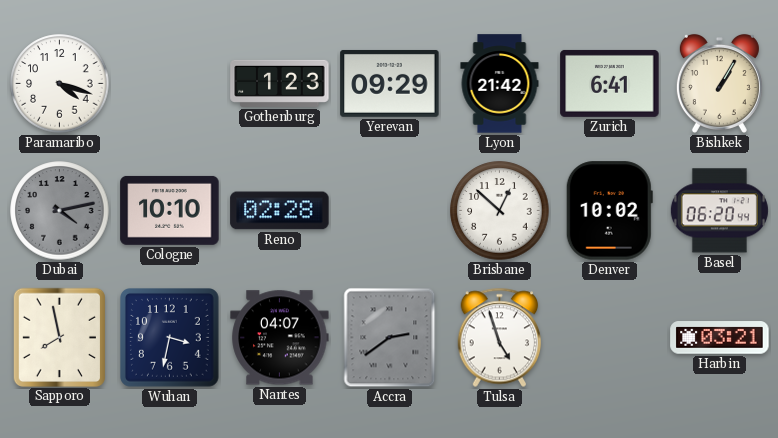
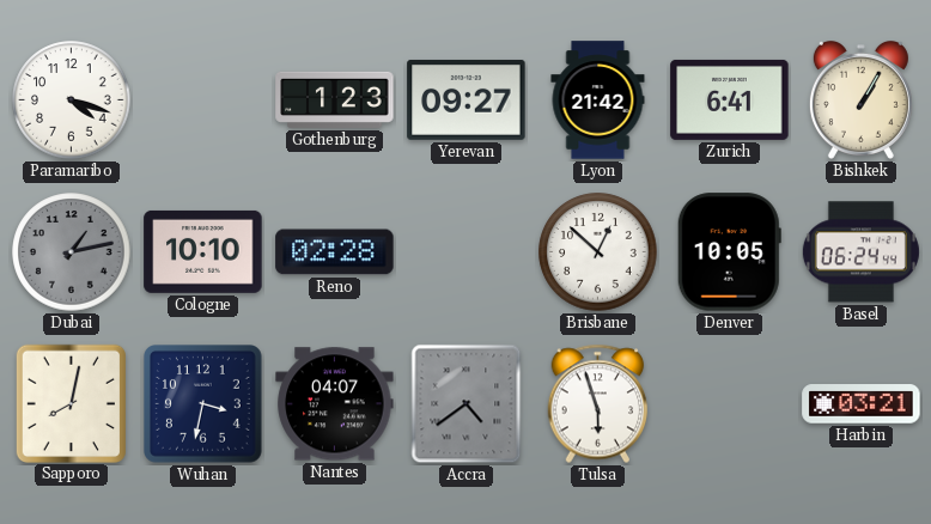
Yerevan: 09:29 -> 09:27 (467, 99)
Dubai: 4:13 -> 1:13 (72, 252)
Denver: 10:02 -> 10:05 (729, 252)
Basel: 06:20 -> 06:24 (860, 252)
Sapporo: 7:58 -> 8:02 (71, 403)
Accra: 2:39 -> 4:39 (467, 404)
Tulsa: 4:57 -> 5:57 (598, 404)
